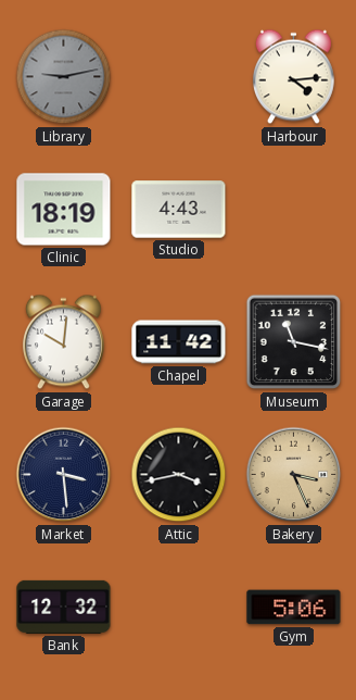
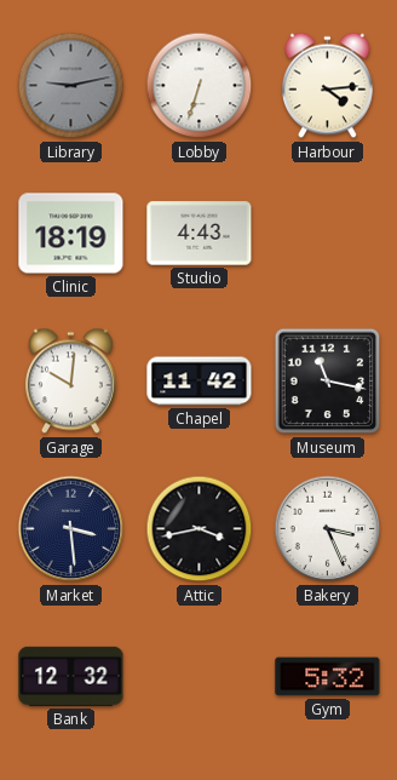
Lobby: none -> 6:33 (200, 86)
Bakery dial: champagne -> white (328, 529)
Gym: 5:06 -> 5:32 (328, 677)
